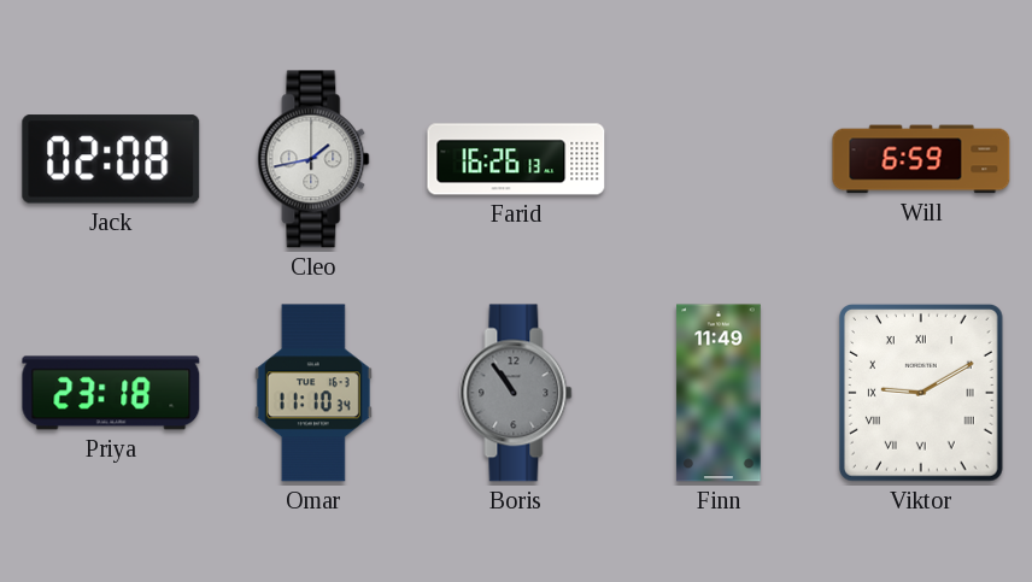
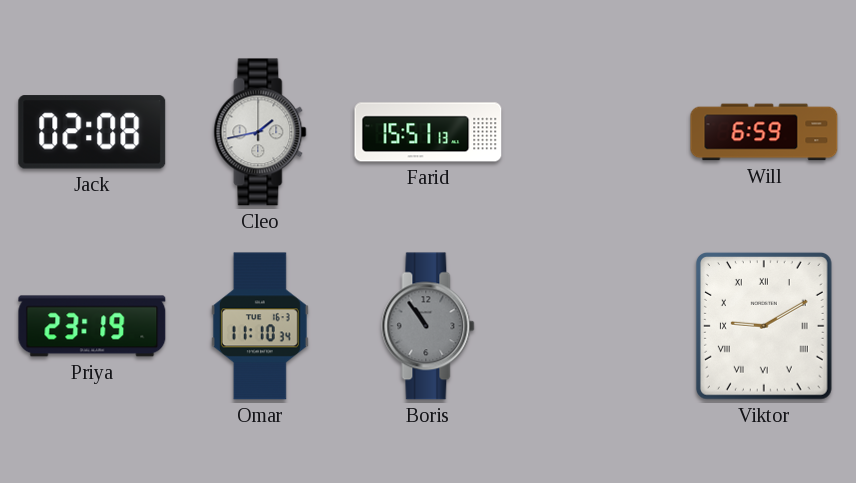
Farid: 16:26 -> 15:51 (428, 132)
Priya: 23:18 -> 23:19 (92, 326)
Finn: 11:49 -> none (719, 393)
